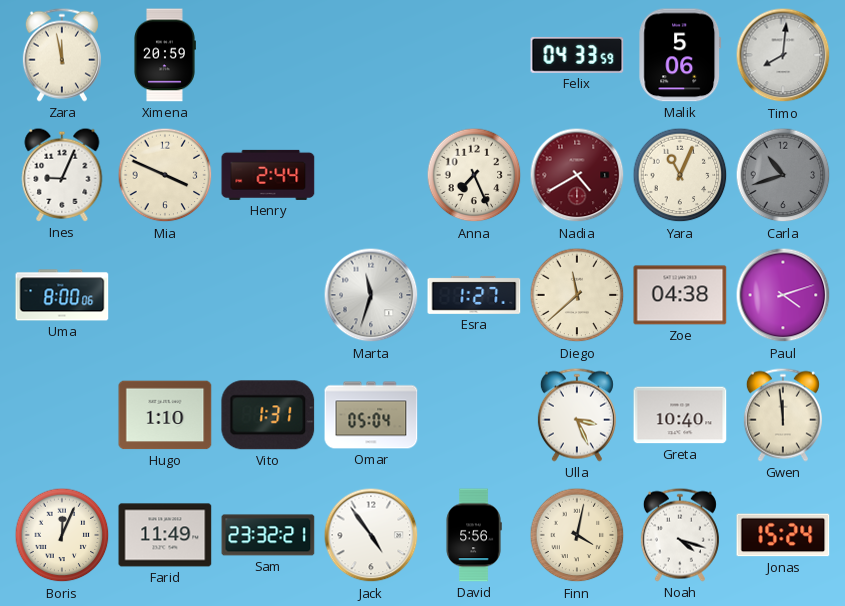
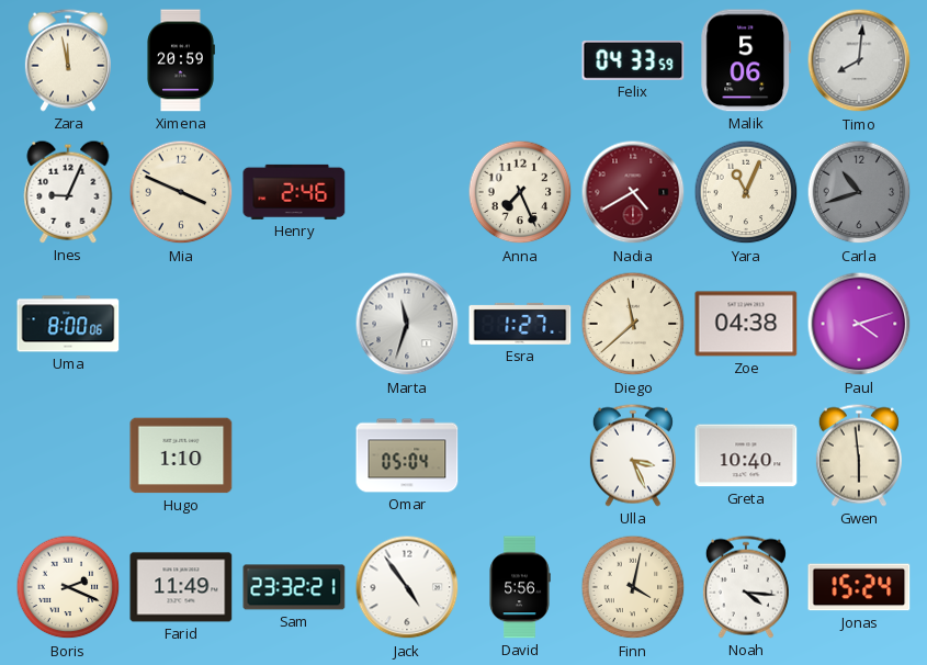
Henry: 2:44 -> 2:46 (294, 192)
Vito: 1:31 -> none (268, 415)
Gwen: 11:59 -> 5:59 (859, 455)
Boris: 12:04 -> 2:19 (68, 587)
Noah: 4:18 -> 4:16 (746, 587)
